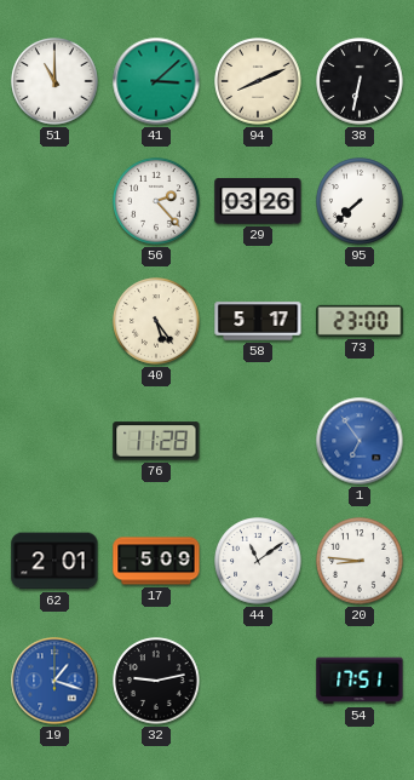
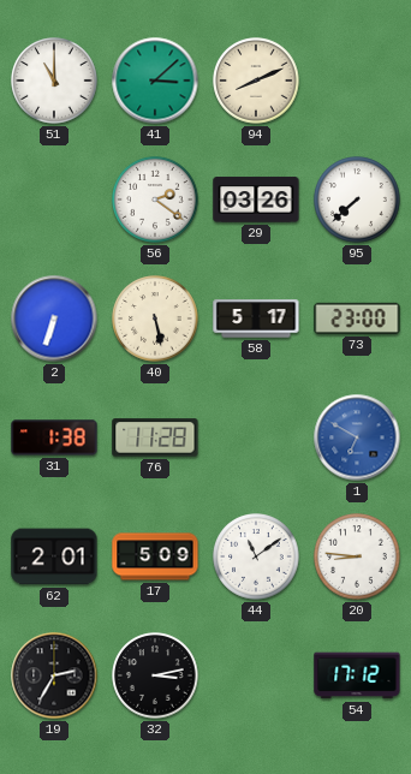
38: 6:32 -> none (360, 81)
56: 2:23 -> 2:21 (155, 200)
2: none -> 6:33 (54, 318)
40: 5:24 -> 5:28 (155, 318)
31: none -> 1:38 (54, 437)
1: 6:54 -> 6:50 (357, 437)
19: 1:18 -> 2:35 (54, 675)
19 dial: blue -> black (54, 675)
32: 9:13 -> 3:13 (155, 675)
54: 17:51 -> 17:12 (357, 675)
